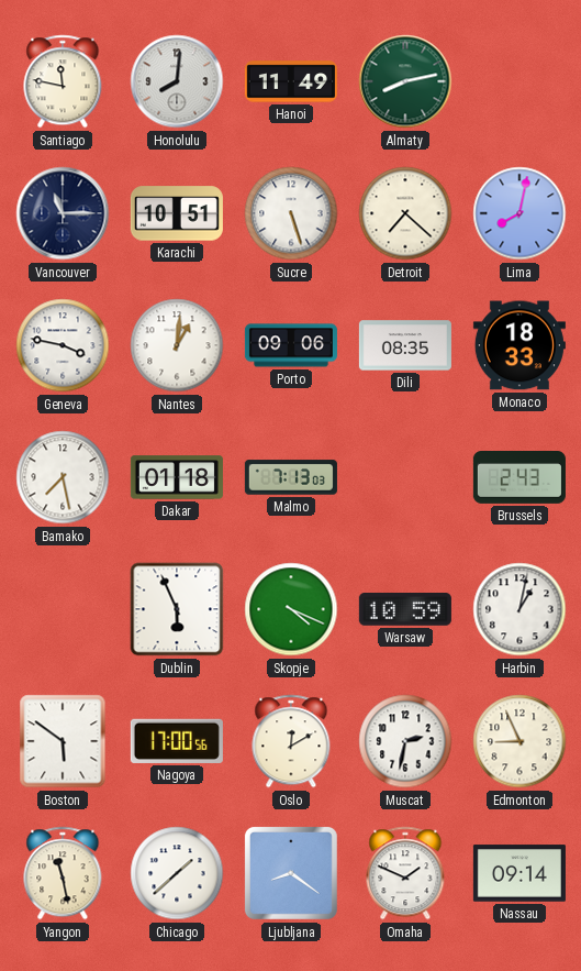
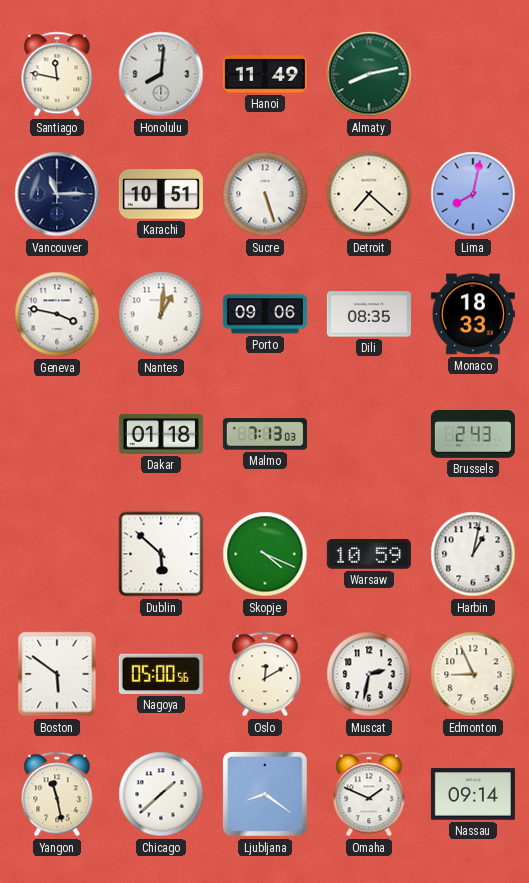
Bamako: 7:28 -> none (63, 477)
Dublin: 5:56 -> 5:52 (161, 554)
Nagoya: 17:00 -> 05:00 (161, 674)
